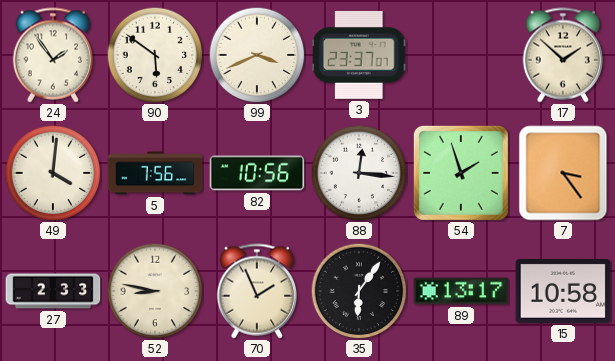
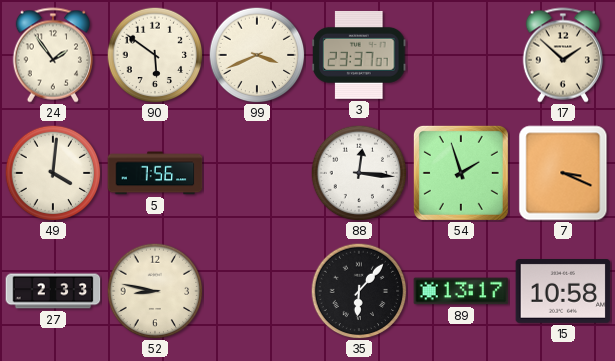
82: 10:56 -> none (257, 173)
7: 3:24 -> 3:19 (563, 173)
70: 1:56 -> none (257, 291)
35: 6:06 -> 6:07 (359, 291)
